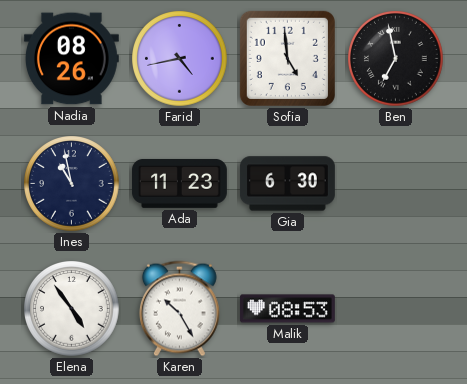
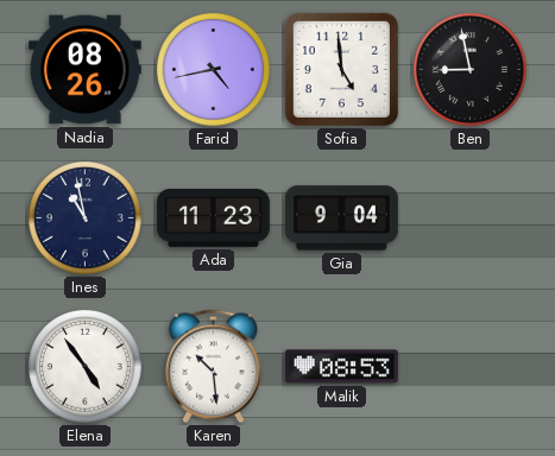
Ben: 6:58 -> 8:58 (471, 70)
Gia: 6:30 -> 9:04 (341, 218)
Karen: 10:25 -> 10:29 (213, 367)
